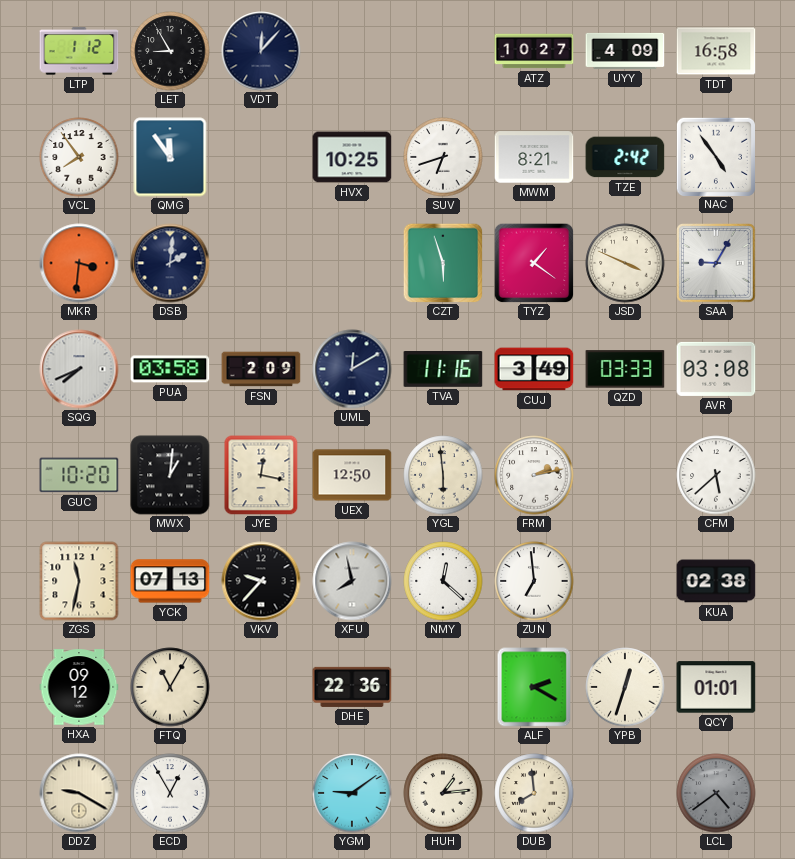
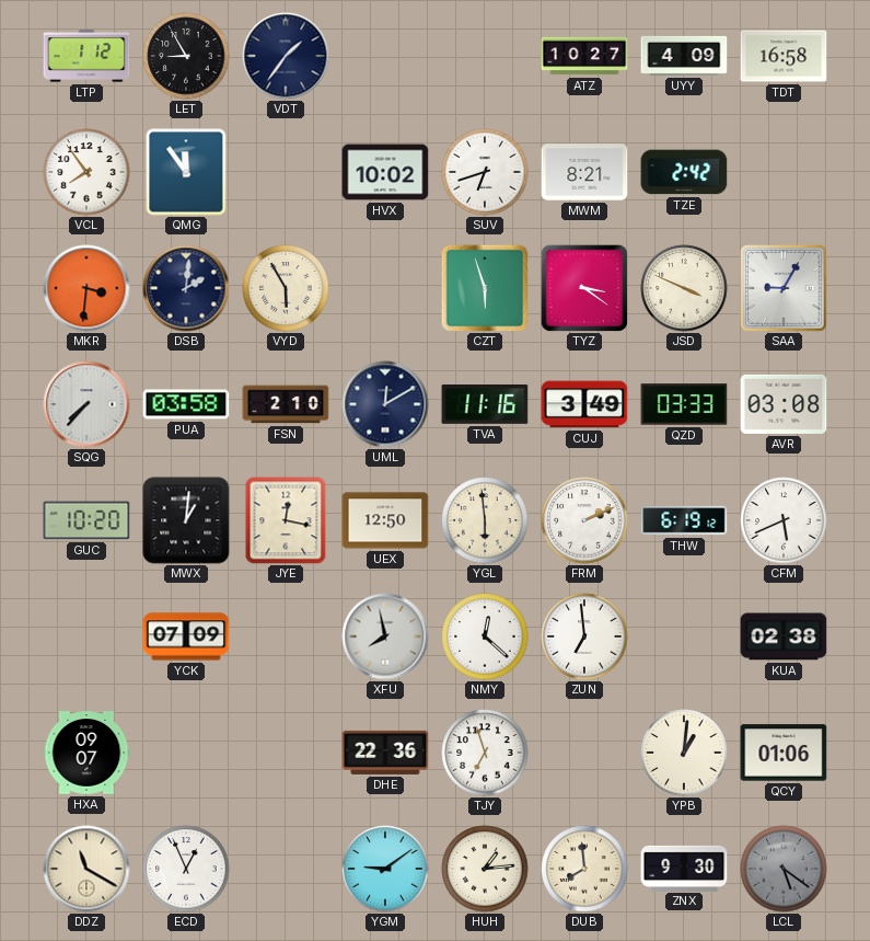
VDT: 12:07 -> 1:36 (286, 56)
HVX: 10:25 -> 10:02 (385, 172)
NAC: 4:54 -> none (715, 156)
VYD: none -> 5:55 (286, 288)
TYZ: 1:21 -> 3:21 (584, 288)
SQG: 7:41 -> 7:37 (86, 404)
FSN: 2:09 -> 2:10 (286, 404)
FRM: 2:13 -> 2:11 (584, 520)
THW: none -> 6:19 (684, 520)
CFM: 5:38 -> 5:41 (784, 520)
ZGS: 11:32 -> none (79, 581)
YCK: 07:13 -> 07:09 (186, 636)
VKV: 9:37 -> none (261, 581)
HXA: 09:12 -> 09:07 (86, 753)
FTQ: 11:05 -> none (170, 687)
TJY: none -> 6:57 (485, 753)
ALF: 2:20 -> none (534, 687)
YPB: 12:33 -> 1:01 (684, 753)
QCY: 01:01 -> 01:06 (784, 753)
DDZ: 9:20 -> 11:20 (86, 869)
ECD: 12:55 -> 12:56 (186, 869)
ZNX: none -> 9:30 (684, 868)
LCL: 4:39 -> 5:21 (784, 869)
